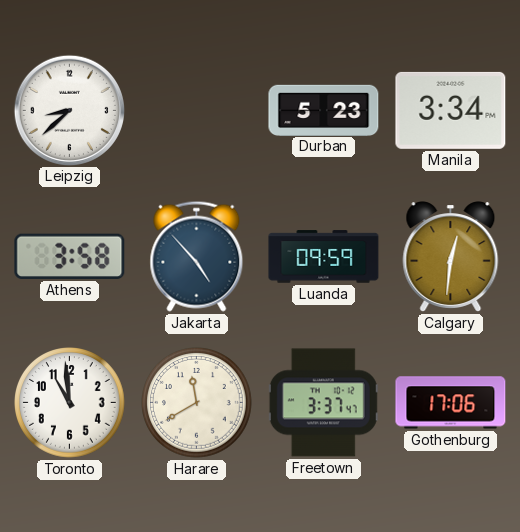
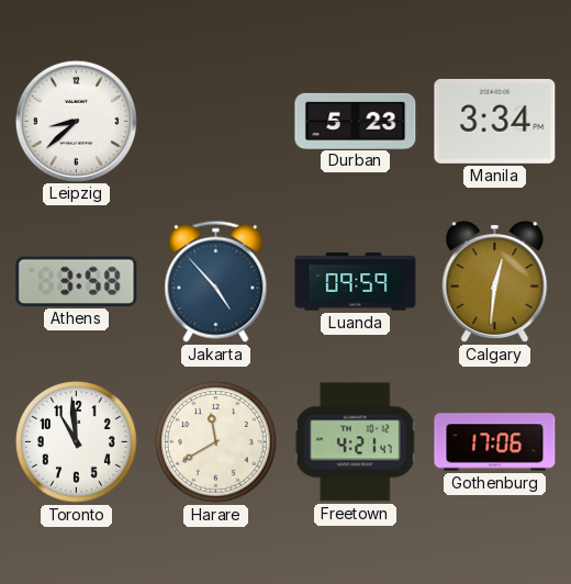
Freetown: 3:37 -> 4:21 (355, 442)
